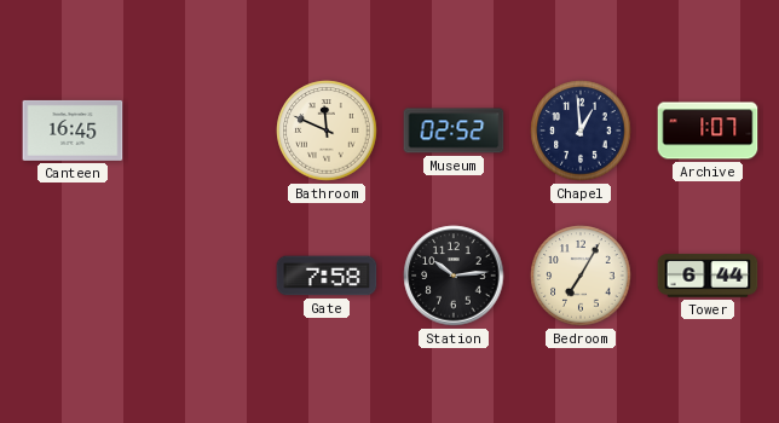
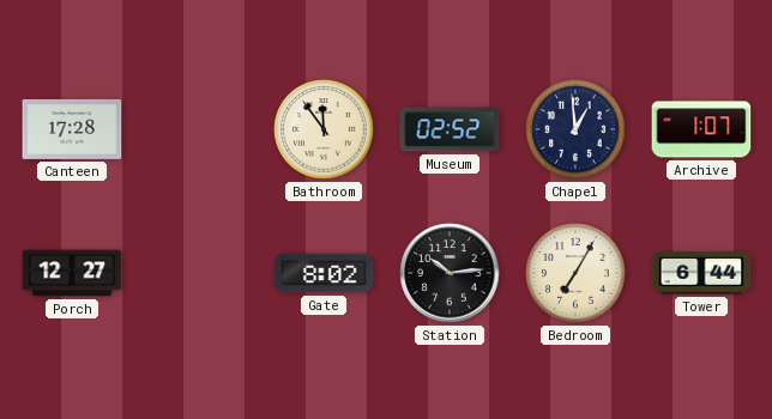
Canteen: 16:45 -> 17:28 (72, 129)
Bathroom: 11:49 -> 11:54 (324, 129)
Porch: none -> 12:27 (72, 273)
Gate: 7:58 -> 8:02 (324, 273)
